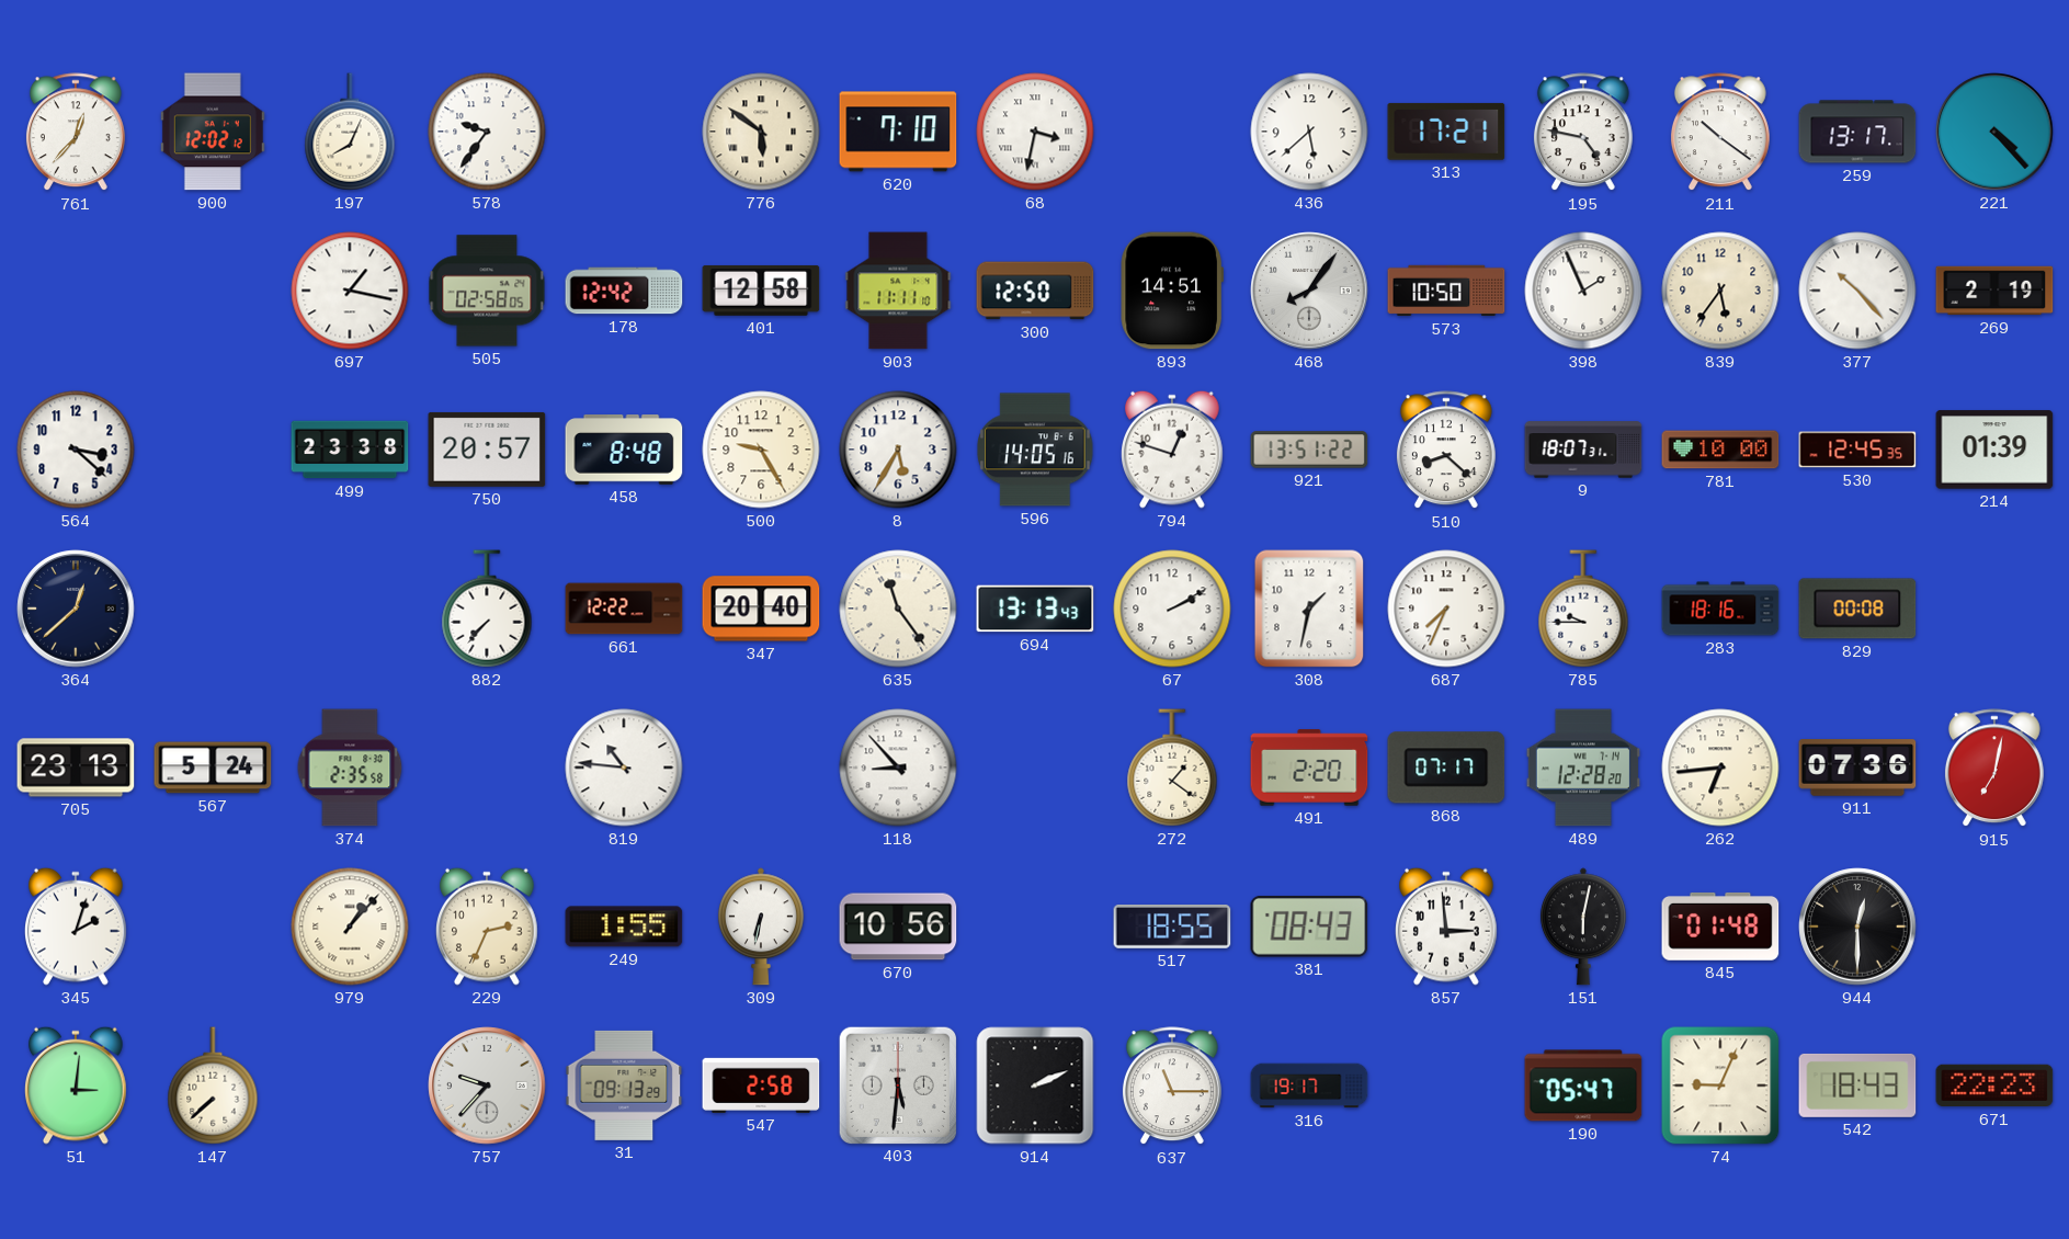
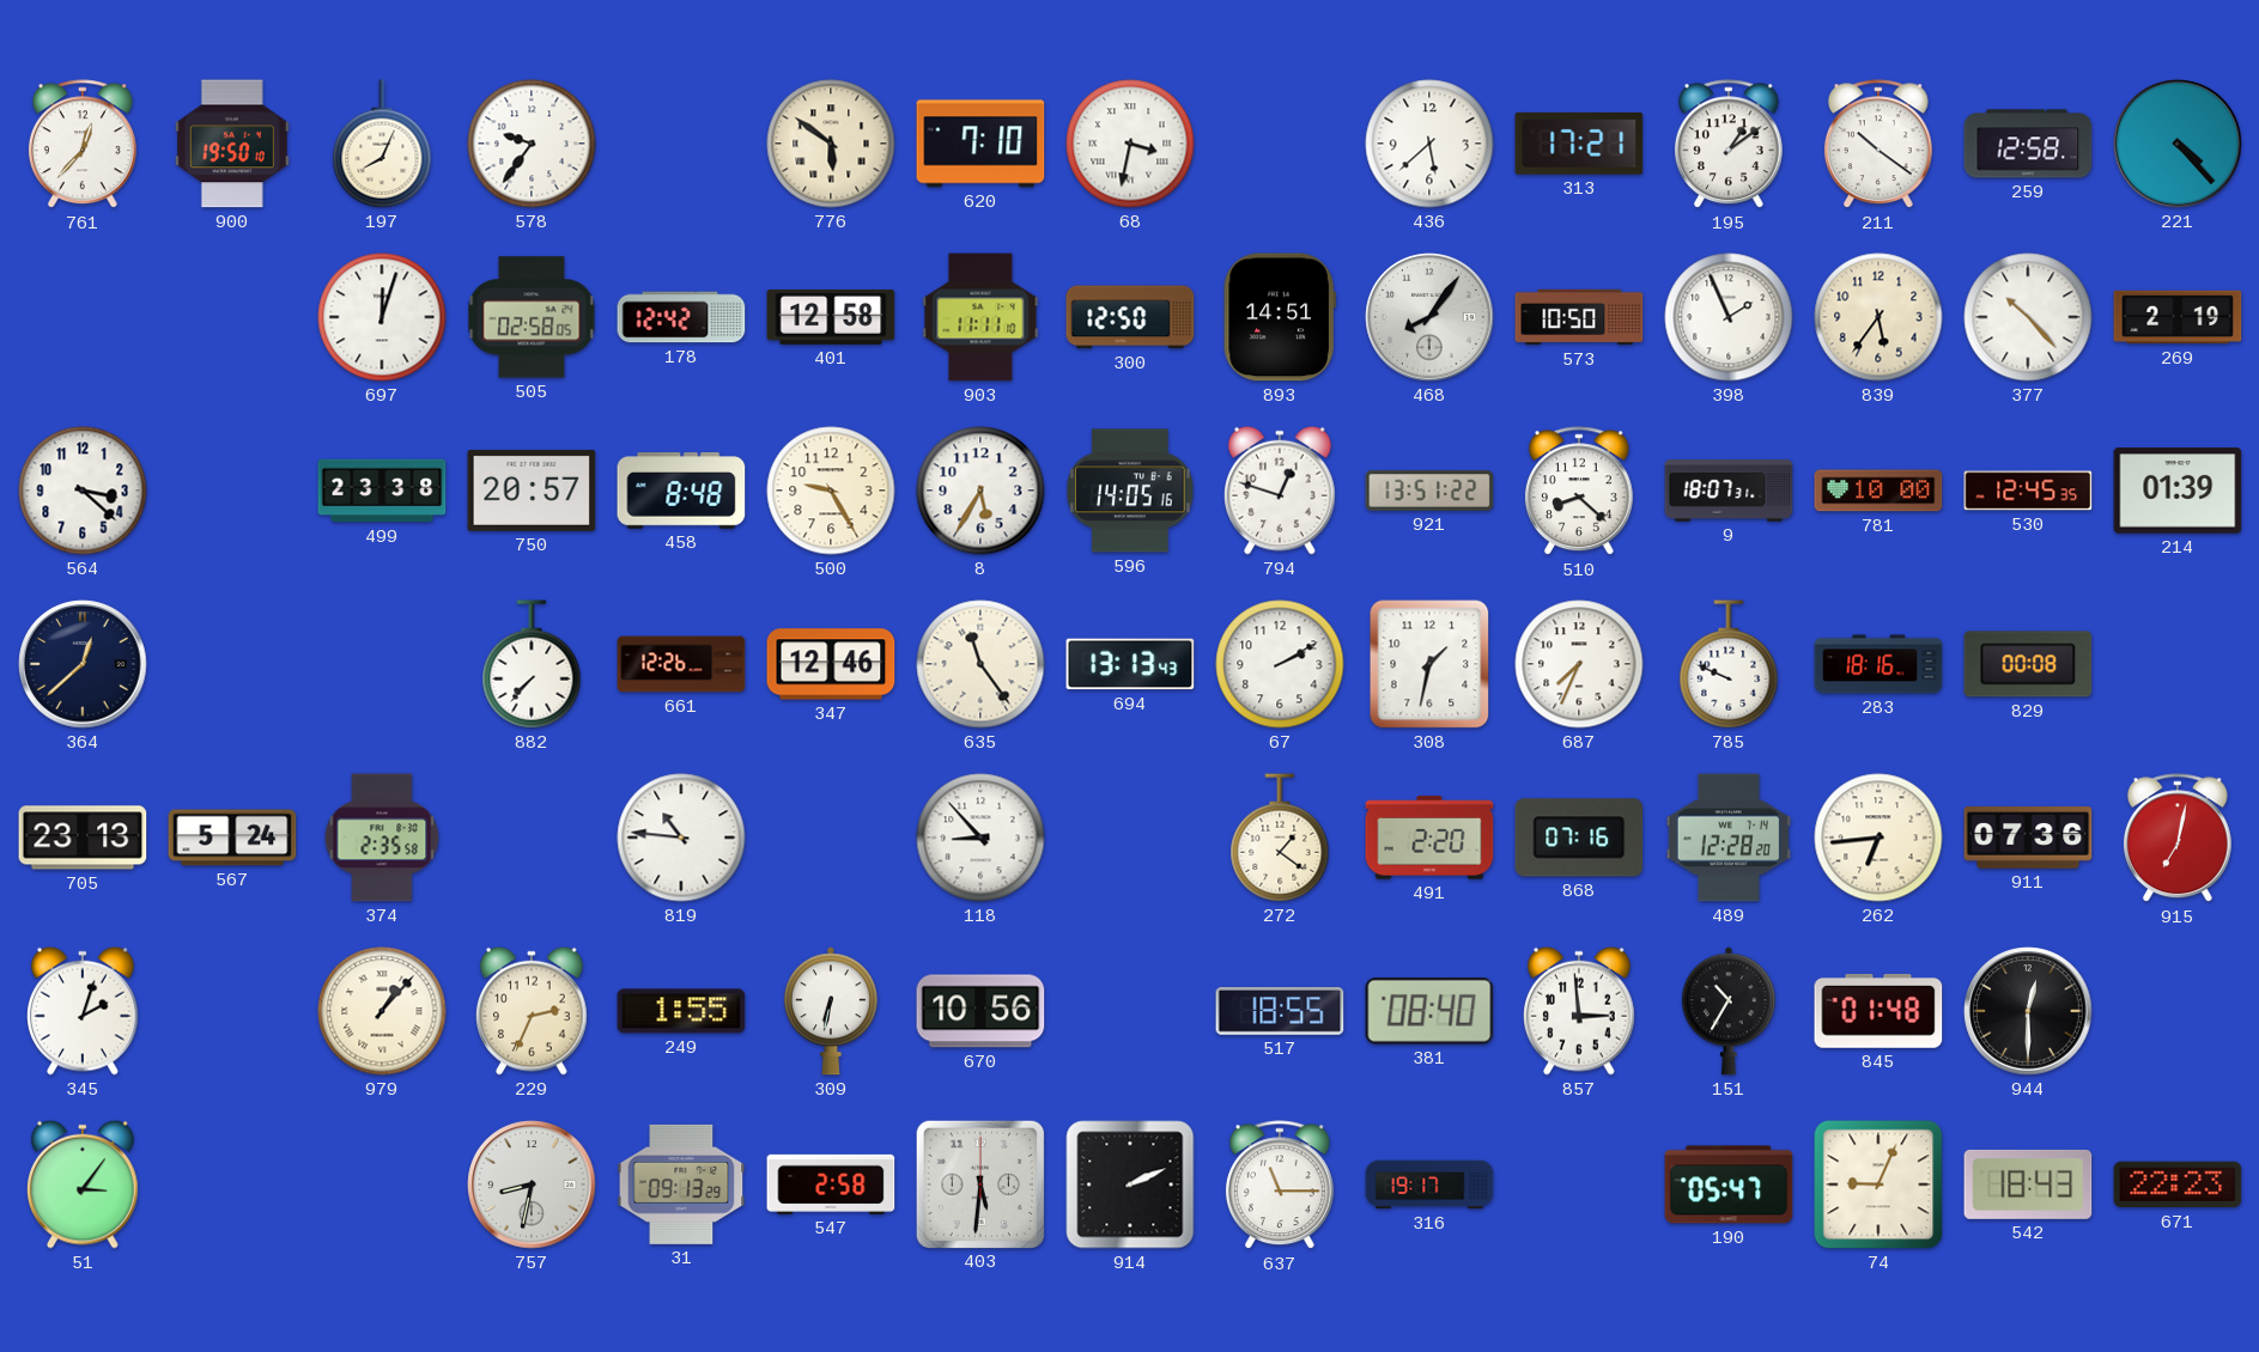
900: 12:02 -> 19:50 (232, 144)
195: 4:47 -> 1:09 (1729, 145)
259: 13:17 -> 12:58 (2028, 144)
697: 1:17 -> 12:03 (382, 317)
661: 12:22 -> 12:26 (681, 664)
347: 20:40 -> 12:46 (831, 664)
785: 9:45 -> 9:49 (1729, 664)
868: 07:17 -> 07:16 (1579, 838)
381: 08:43 -> 08:40 (1429, 1011)
151: 6:02 -> 10:35 (1729, 1011)
51: 3:01 -> 3:06 (84, 1184)
147: 7:38 -> none (213, 1085)
757: 9:37 -> 8:32 (532, 1184)
